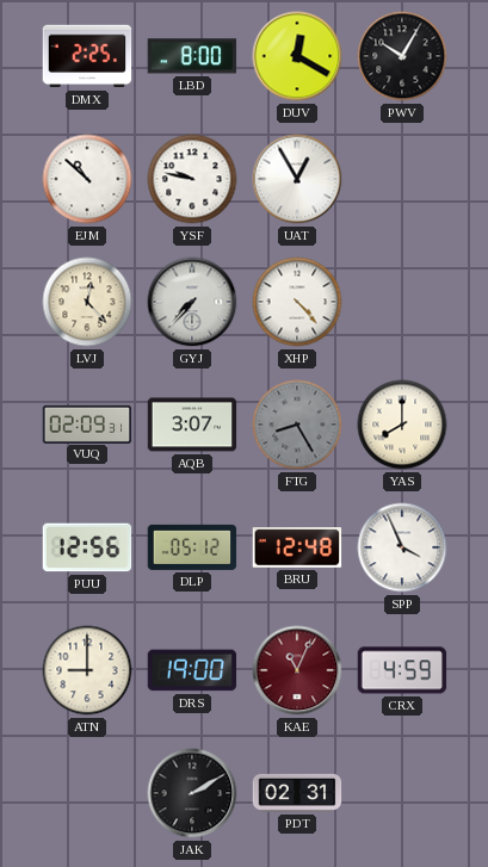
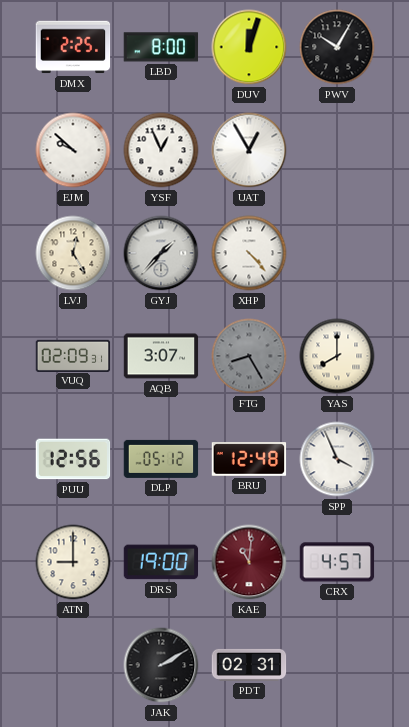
DUV: 12:20 -> 12:03 (249, 47)
EJM: 10:52 -> 9:52 (73, 150)
YSF: 9:47 -> 12:56 (161, 150)
LVJ: 12:23 -> 12:25 (73, 253)
GYJ: 7:37 -> 1:37 (161, 253)
KAE: 11:04 -> 11:01 (249, 562)
CRX: 4:59 -> 4:57 (337, 562)
